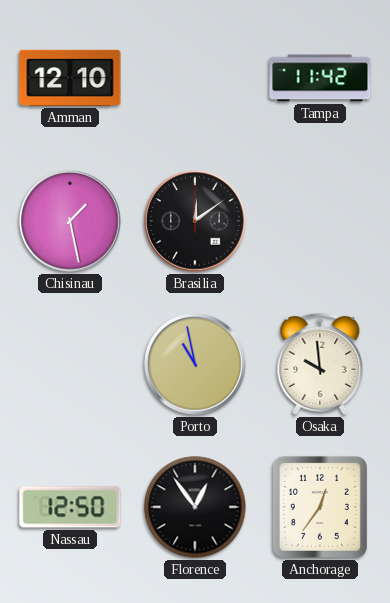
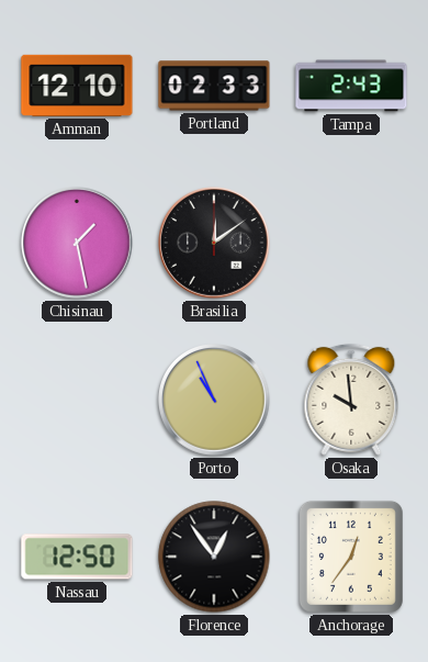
Portland: none -> 02:33 (214, 86)
Tampa: 11:42 -> 2:43 (351, 86)
Porto: 10:58 -> 10:56 (214, 400)
